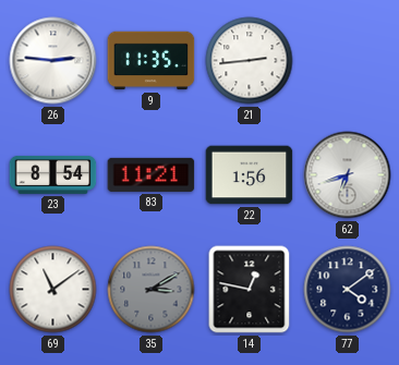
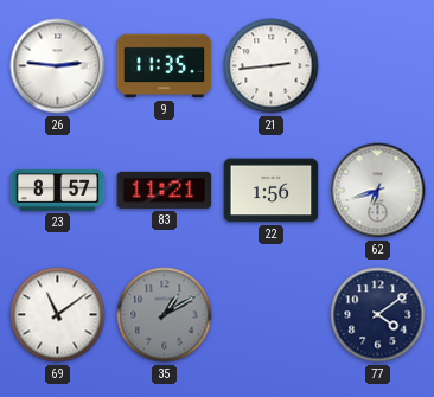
23: 8:54 -> 8:57 (58, 190)
35: 3:10 -> 1:10 (165, 315)
14: 12:47 -> none (250, 290)
